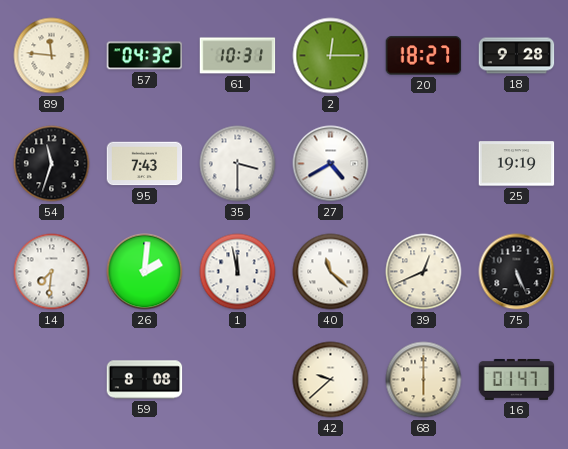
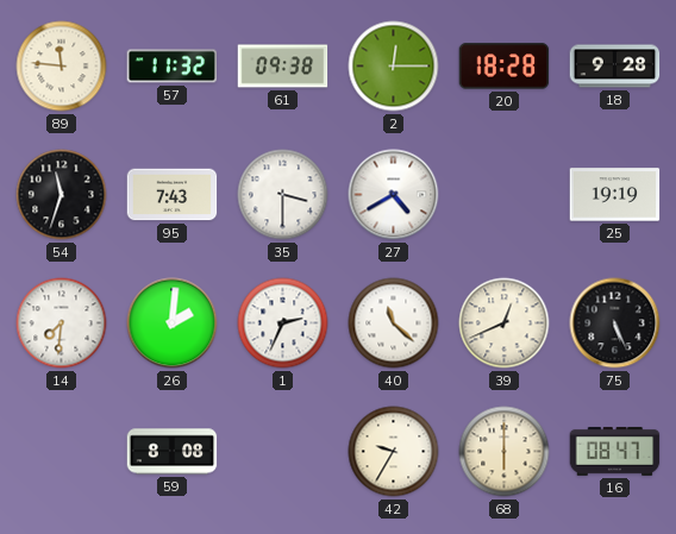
57: 04:32 -> 11:32 (173, 67)
61: 10:31 -> 09:38 (283, 67)
20: 18:27 -> 18:28 (505, 67)
1: 11:58 -> 2:34 (283, 323)
42: 9:38 -> 9:35 (394, 452)
16: 01:47 -> 08:47 (615, 451)
